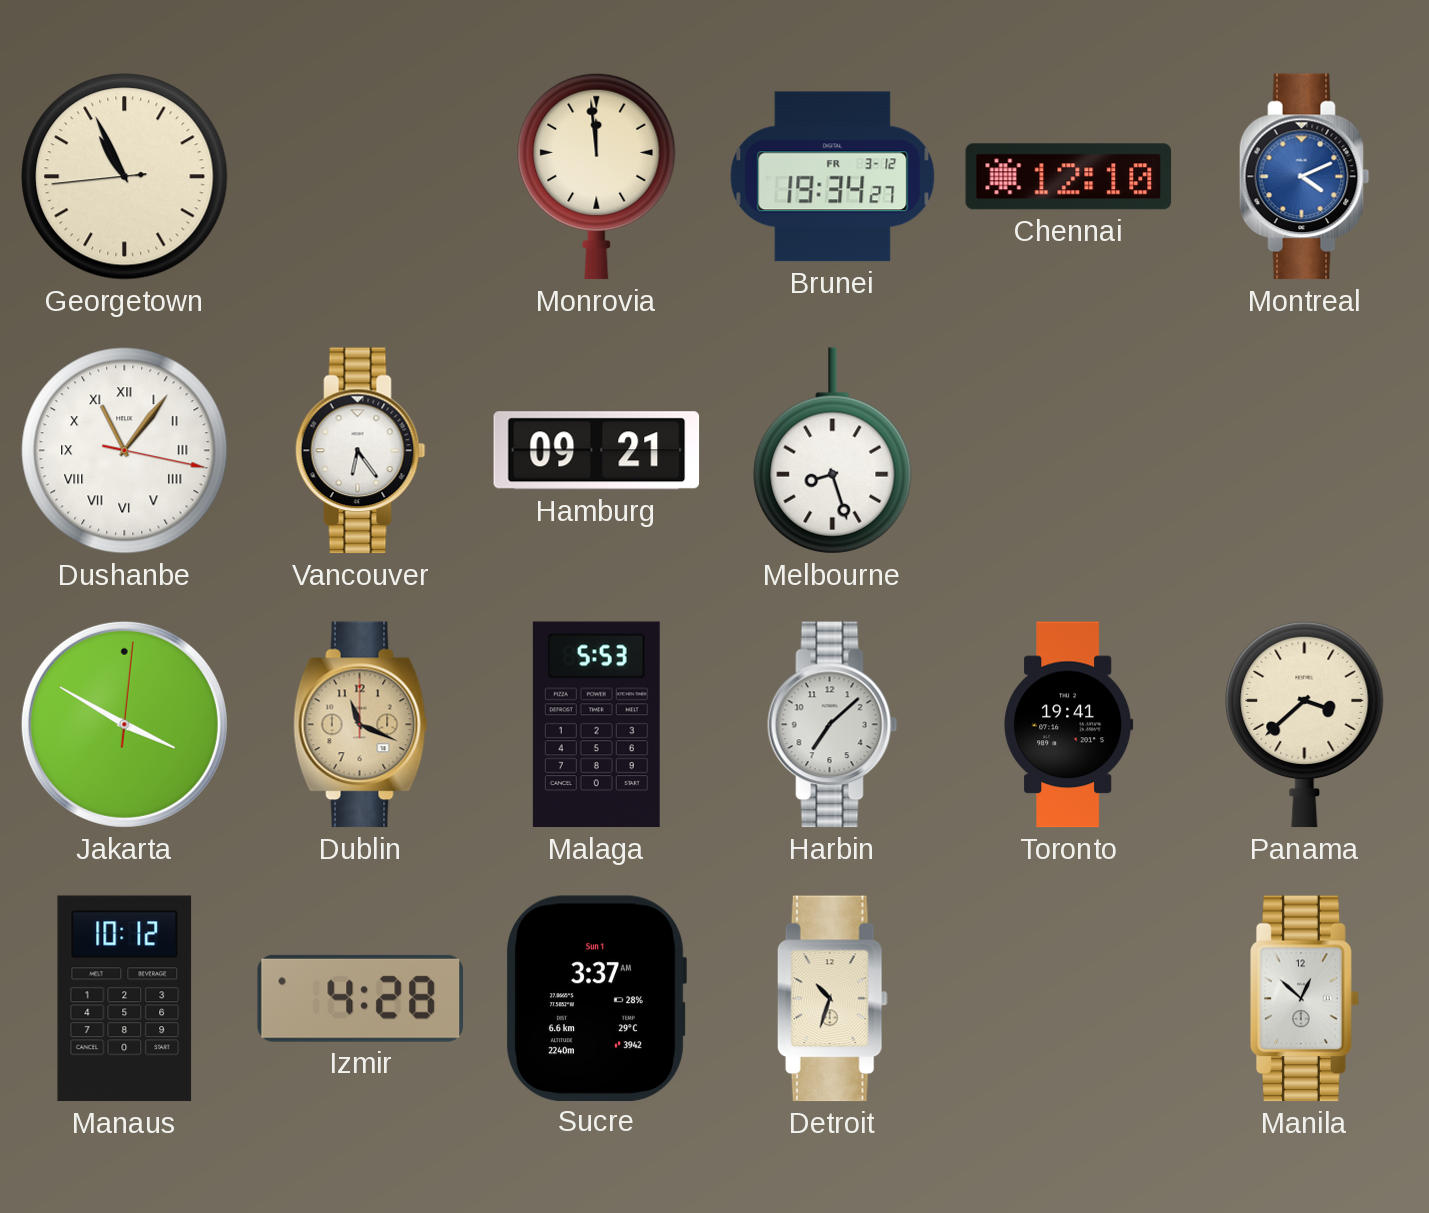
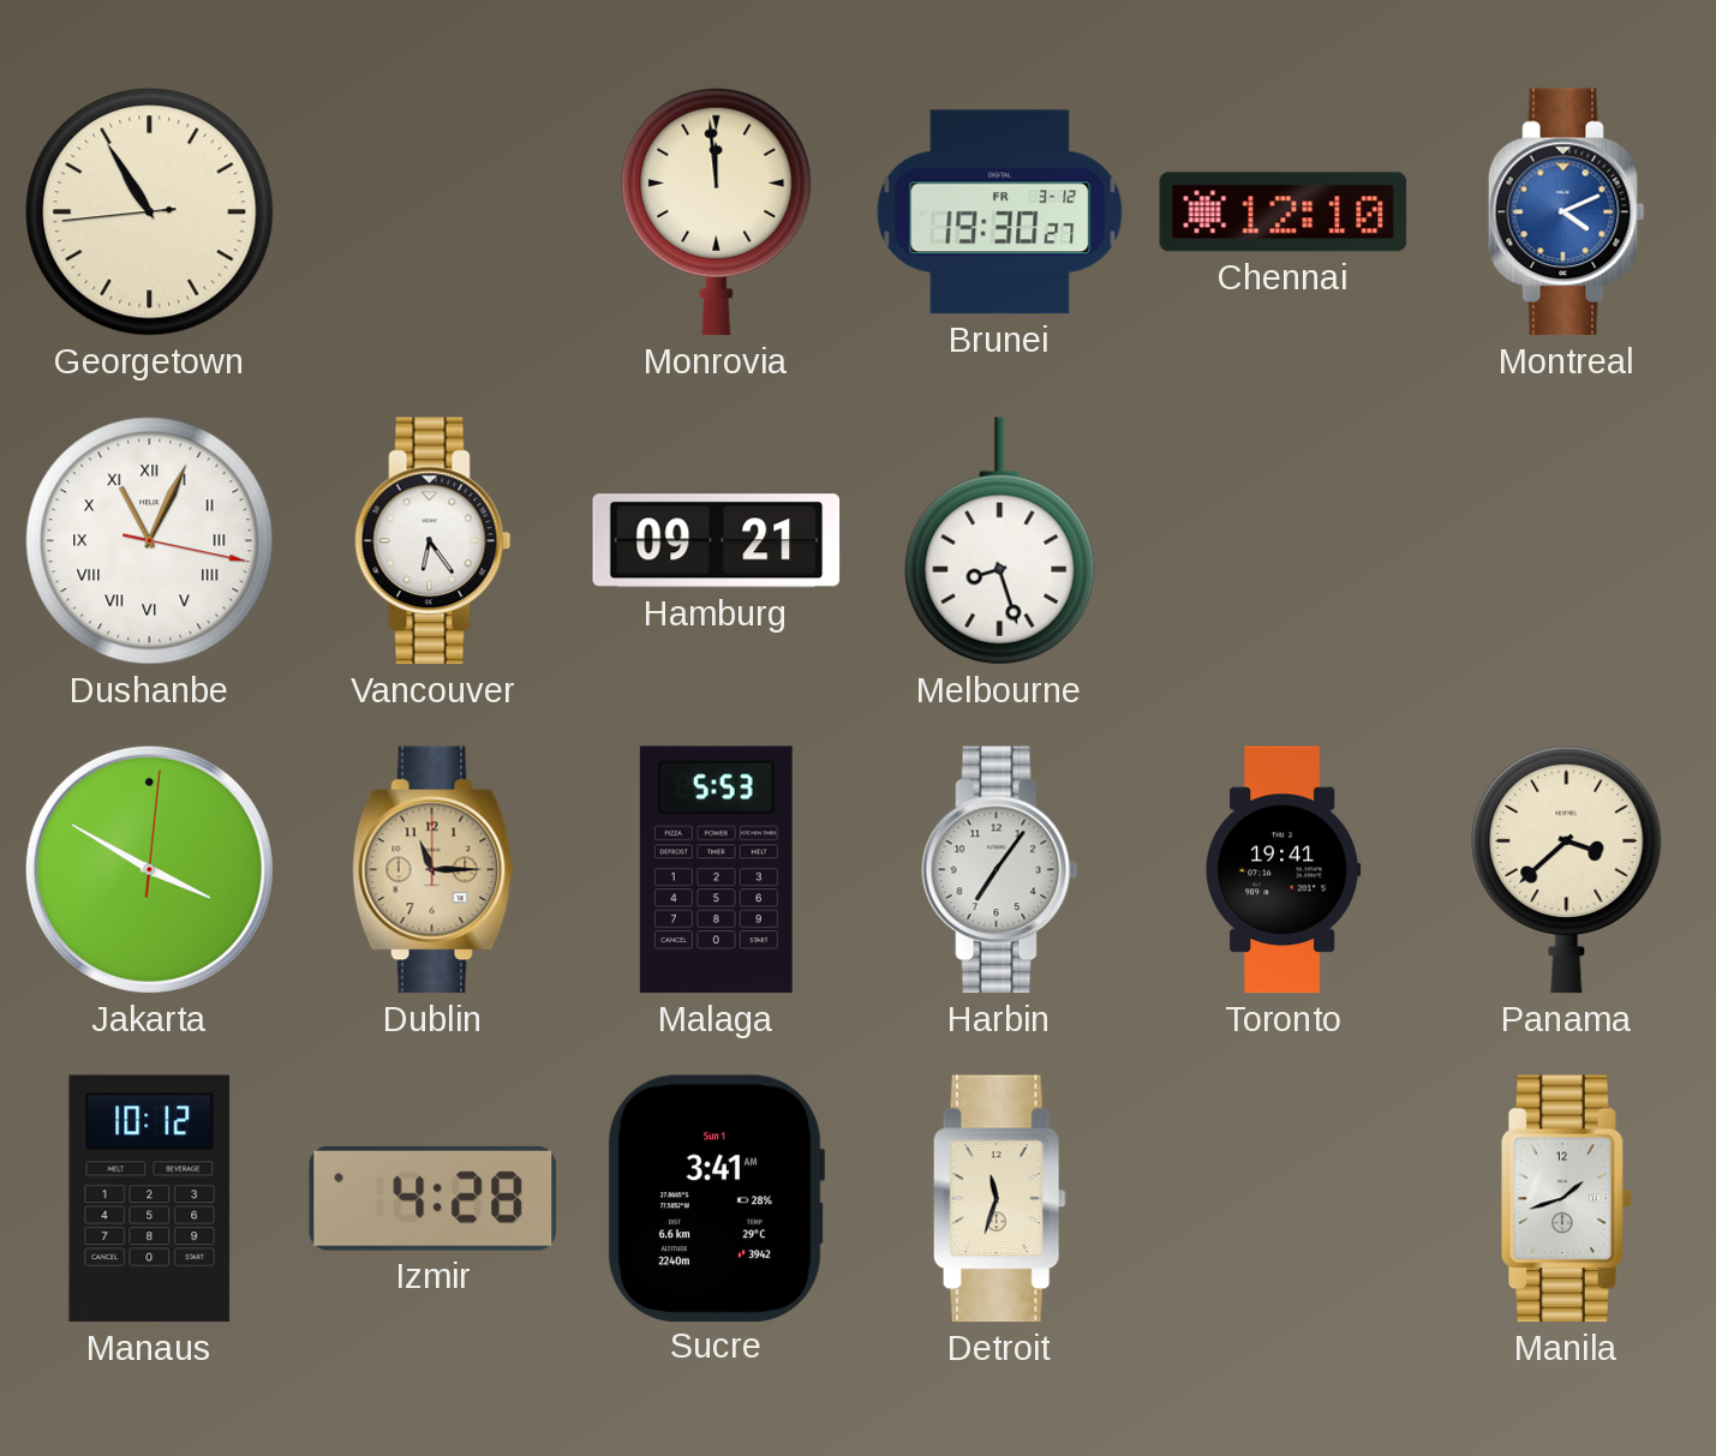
Georgetown: 10:55 -> 10:54 (150, 212)
Brunei: 19:34 -> 19:30 (1000, 212)
Dushanbe: 11:06 -> 11:04 (150, 541)
Dublin: 11:19 -> 11:15 (434, 870)
Harbin: 7:08 -> 7:06 (1000, 870)
Sucre: 3:37 -> 3:41 (716, 1198)
Detroit: 10:33 -> 11:33 (999, 1199)
Manila: 12:52 -> 1:42 (1567, 1199)
